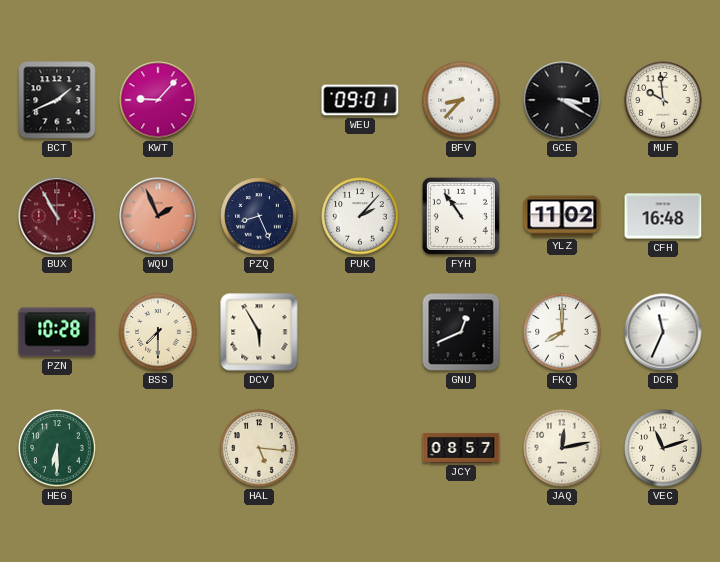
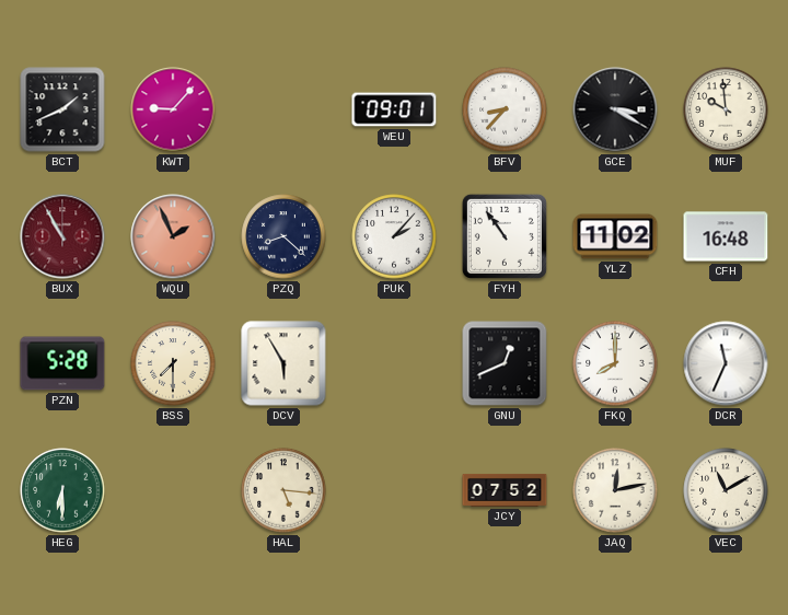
PZQ: 8:26 -> 8:22 (283, 236)
PZN: 10:28 -> 5:28 (62, 363)
JCY: 08:57 -> 07:52 (505, 490)
VEC: 11:12 -> 11:10 (726, 490)
